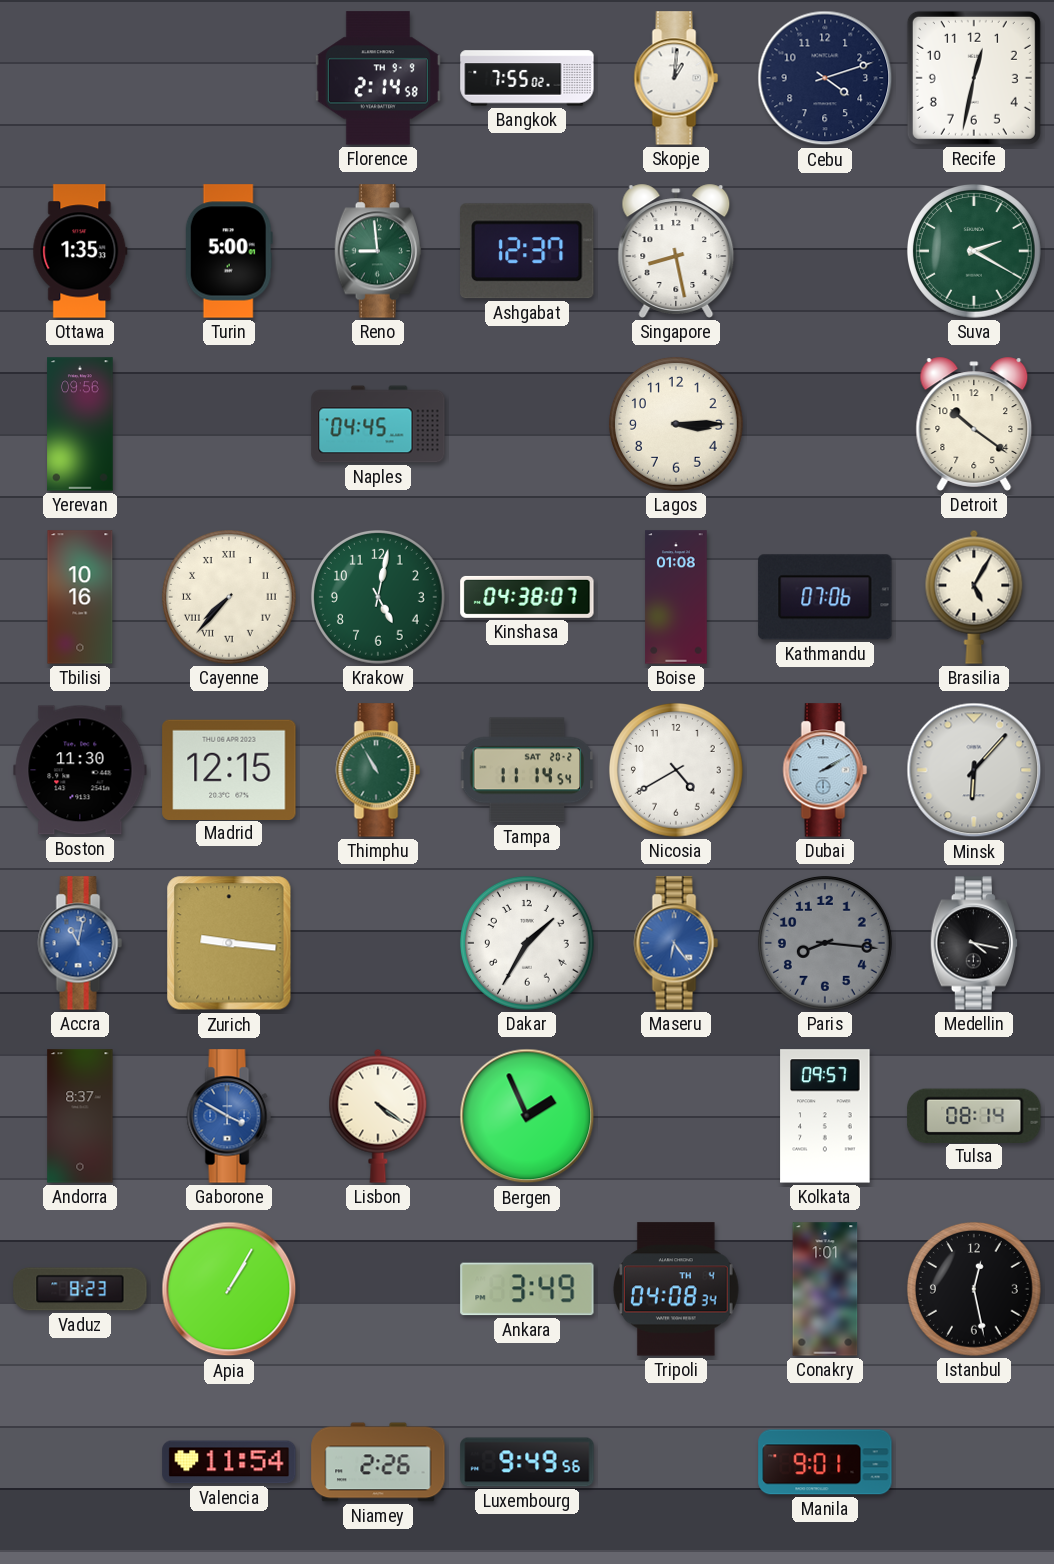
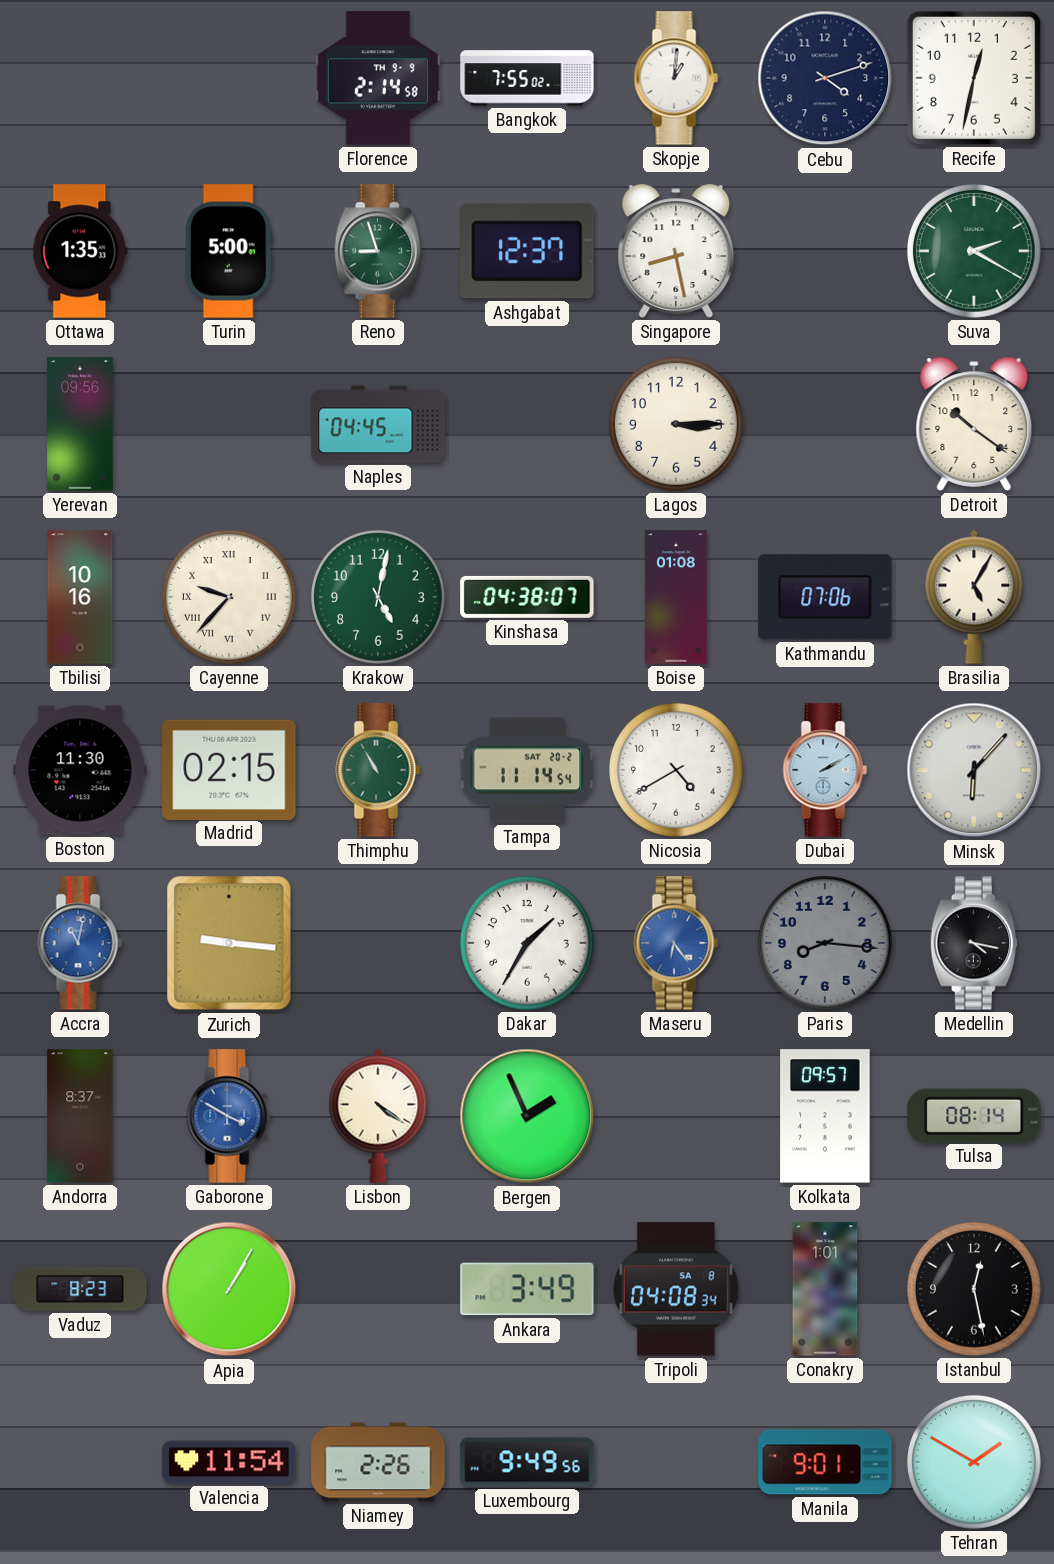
Reno: 8:59 -> 8:57 (377, 251)
Cayenne: 7:37 -> 9:37 (229, 598)
Madrid: 12:15 -> 02:15 (229, 769)
Tripoli date: TH 4 -> SA 8 (677, 1289)
Tehran: none -> 1:50 (974, 1463)
